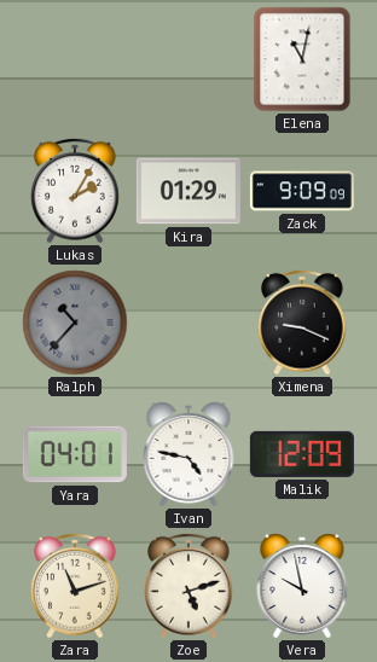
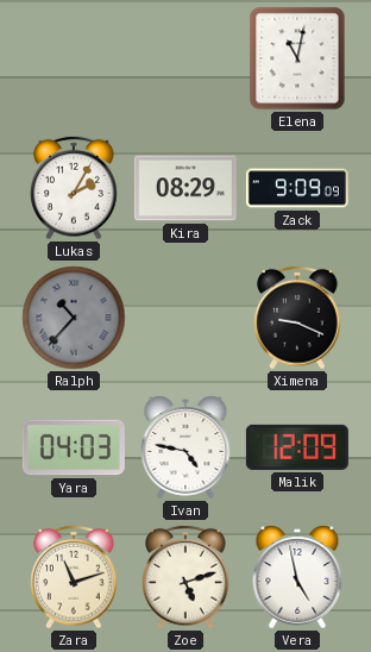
Kira: 01:29 -> 08:29 (185, 188)
Yara: 04:01 -> 04:03 (74, 447)
Vera: 9:58 -> 4:58 (297, 577)
